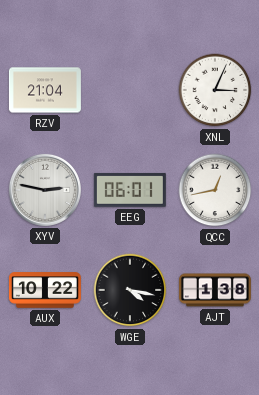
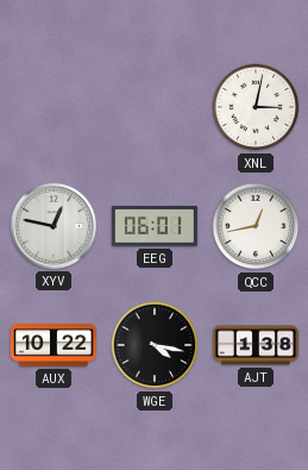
RZV: 21:04 -> none (45, 90)
XNL: 3:04 -> 3:02 (256, 107)
XYV: 2:47 -> 12:47 (54, 226)
